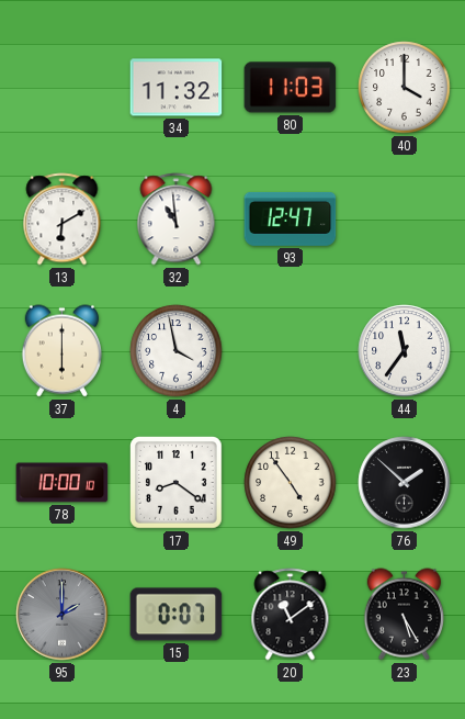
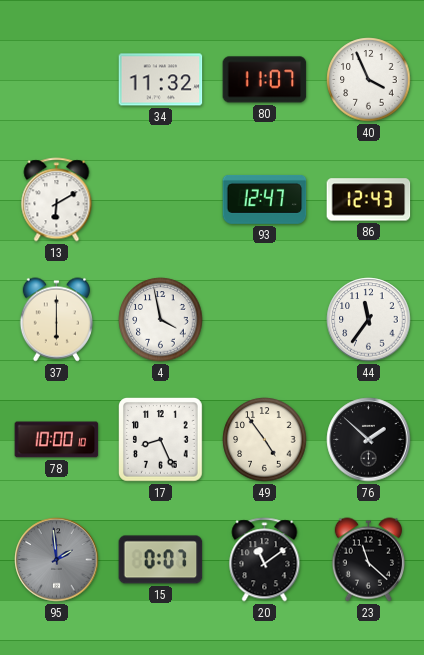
80: 11:03 -> 11:07 (265, 80)
40: 4:00 -> 3:56 (369, 80)
32: 10:59 -> none (177, 220)
86: none -> 12:43 (369, 200)
17: 8:21 -> 8:26 (161, 440)
95: 2:00 -> 1:59 (57, 560)
23: 5:25 -> 11:22 (368, 560)
